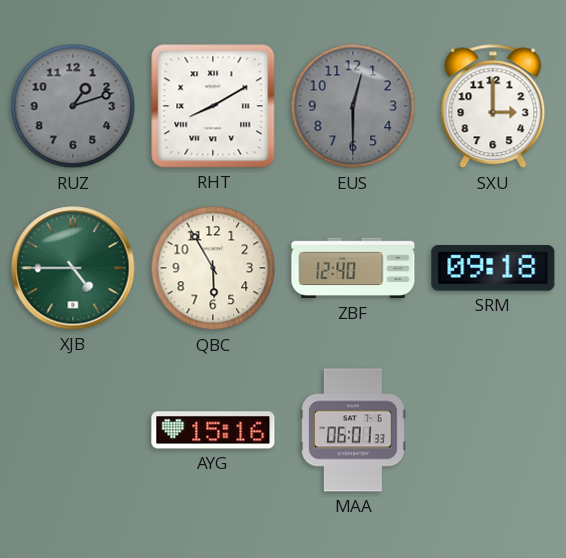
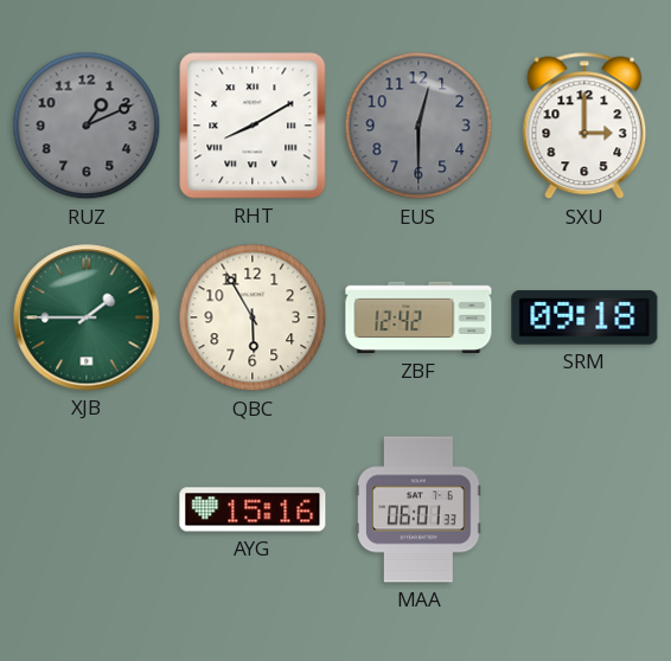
RUZ: 1:12 -> 1:11 (87, 126)
XJB: 4:45 -> 1:45 (87, 317)
ZBF: 12:40 -> 12:42 (418, 317)
